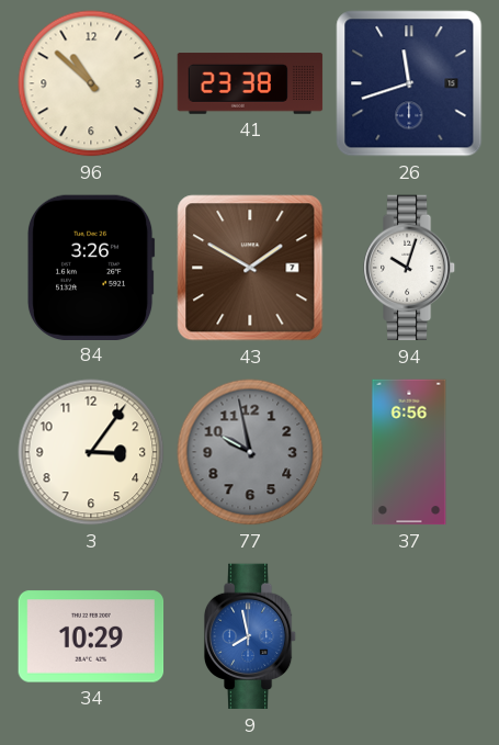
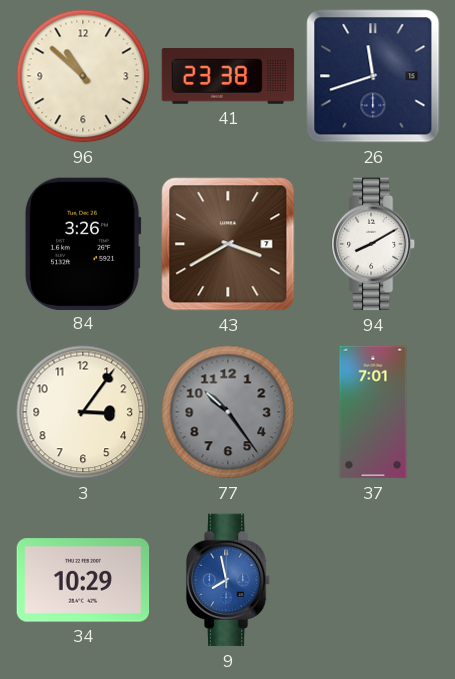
43: 1:50 -> 3:40 (228, 244)
94: 10:03 -> 8:10 (373, 244)
77: 9:58 -> 10:24 (228, 412)
37: 6:56 -> 7:01 (373, 412)
